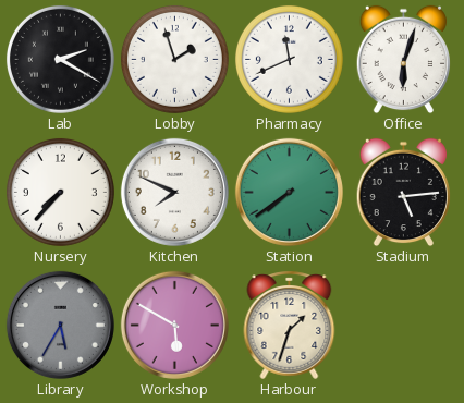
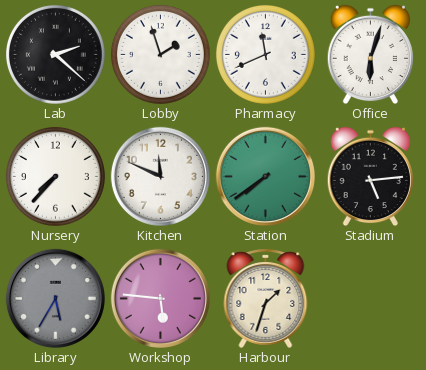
Lab: 2:20 -> 2:22 (55, 54)
Kitchen: 7:49 -> 11:49 (160, 176)
Workshop: 5:50 -> 5:46 (160, 298)
